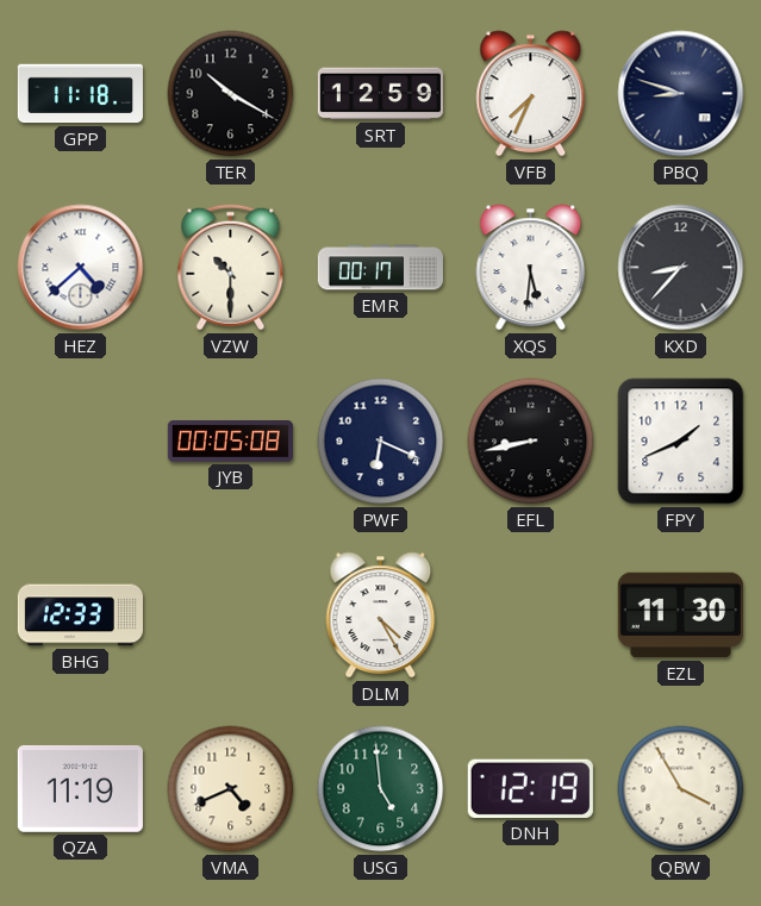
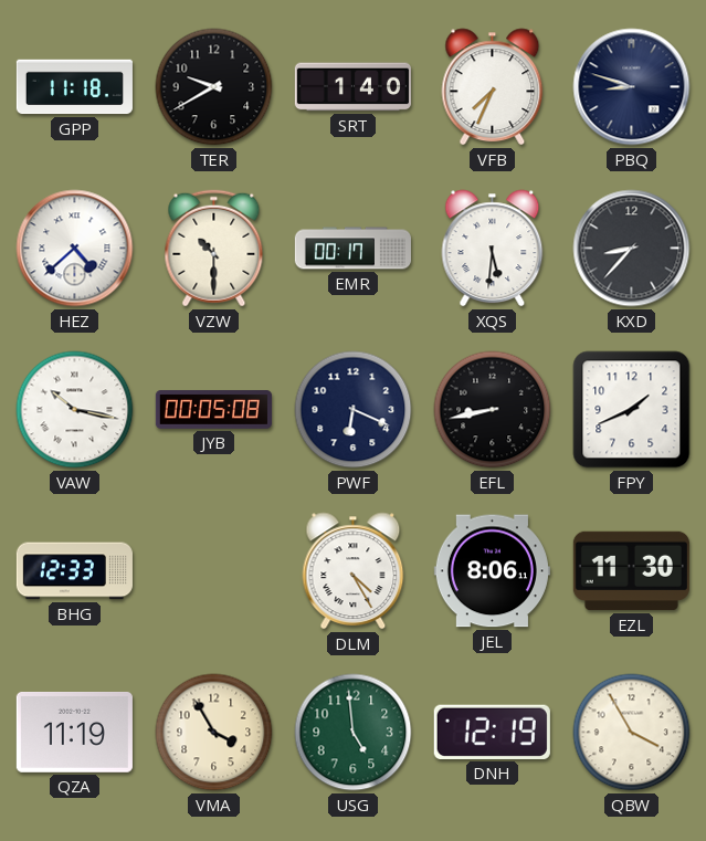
TER: 10:20 -> 9:40 (214, 87)
SRT: 12:59 -> 1:40 (352, 87)
VAW: none -> 10:17 (75, 410)
JEL: none -> 8:06 (492, 571)
VMA: 4:41 -> 3:55 (214, 733)
